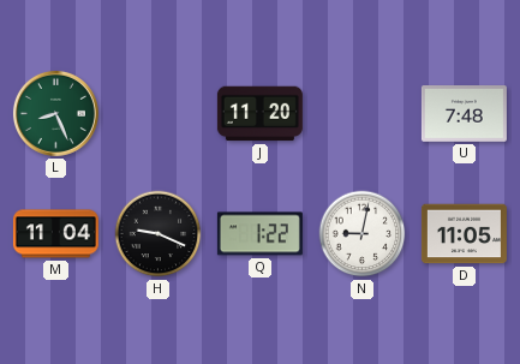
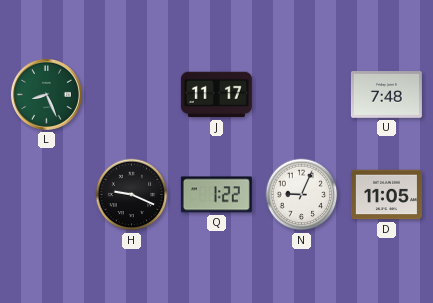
J: 11:20 -> 11:17 (216, 95)
M: 11:04 -> none (55, 234)
N: 9:02 -> 9:04 (302, 195)
